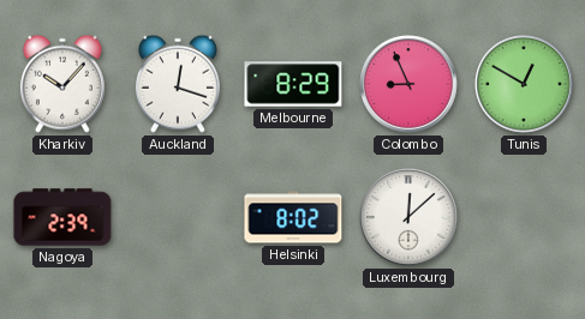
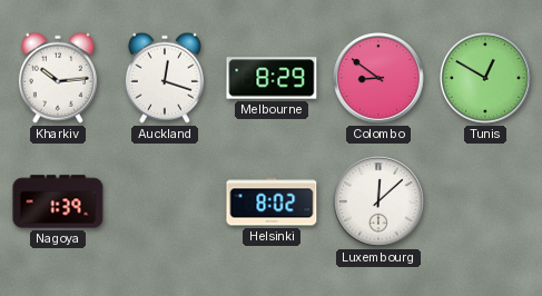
Kharkiv: 10:07 -> 10:14 (58, 78)
Colombo: 8:56 -> 8:51 (378, 78)
Nagoya: 2:39 -> 1:39 (58, 201)
